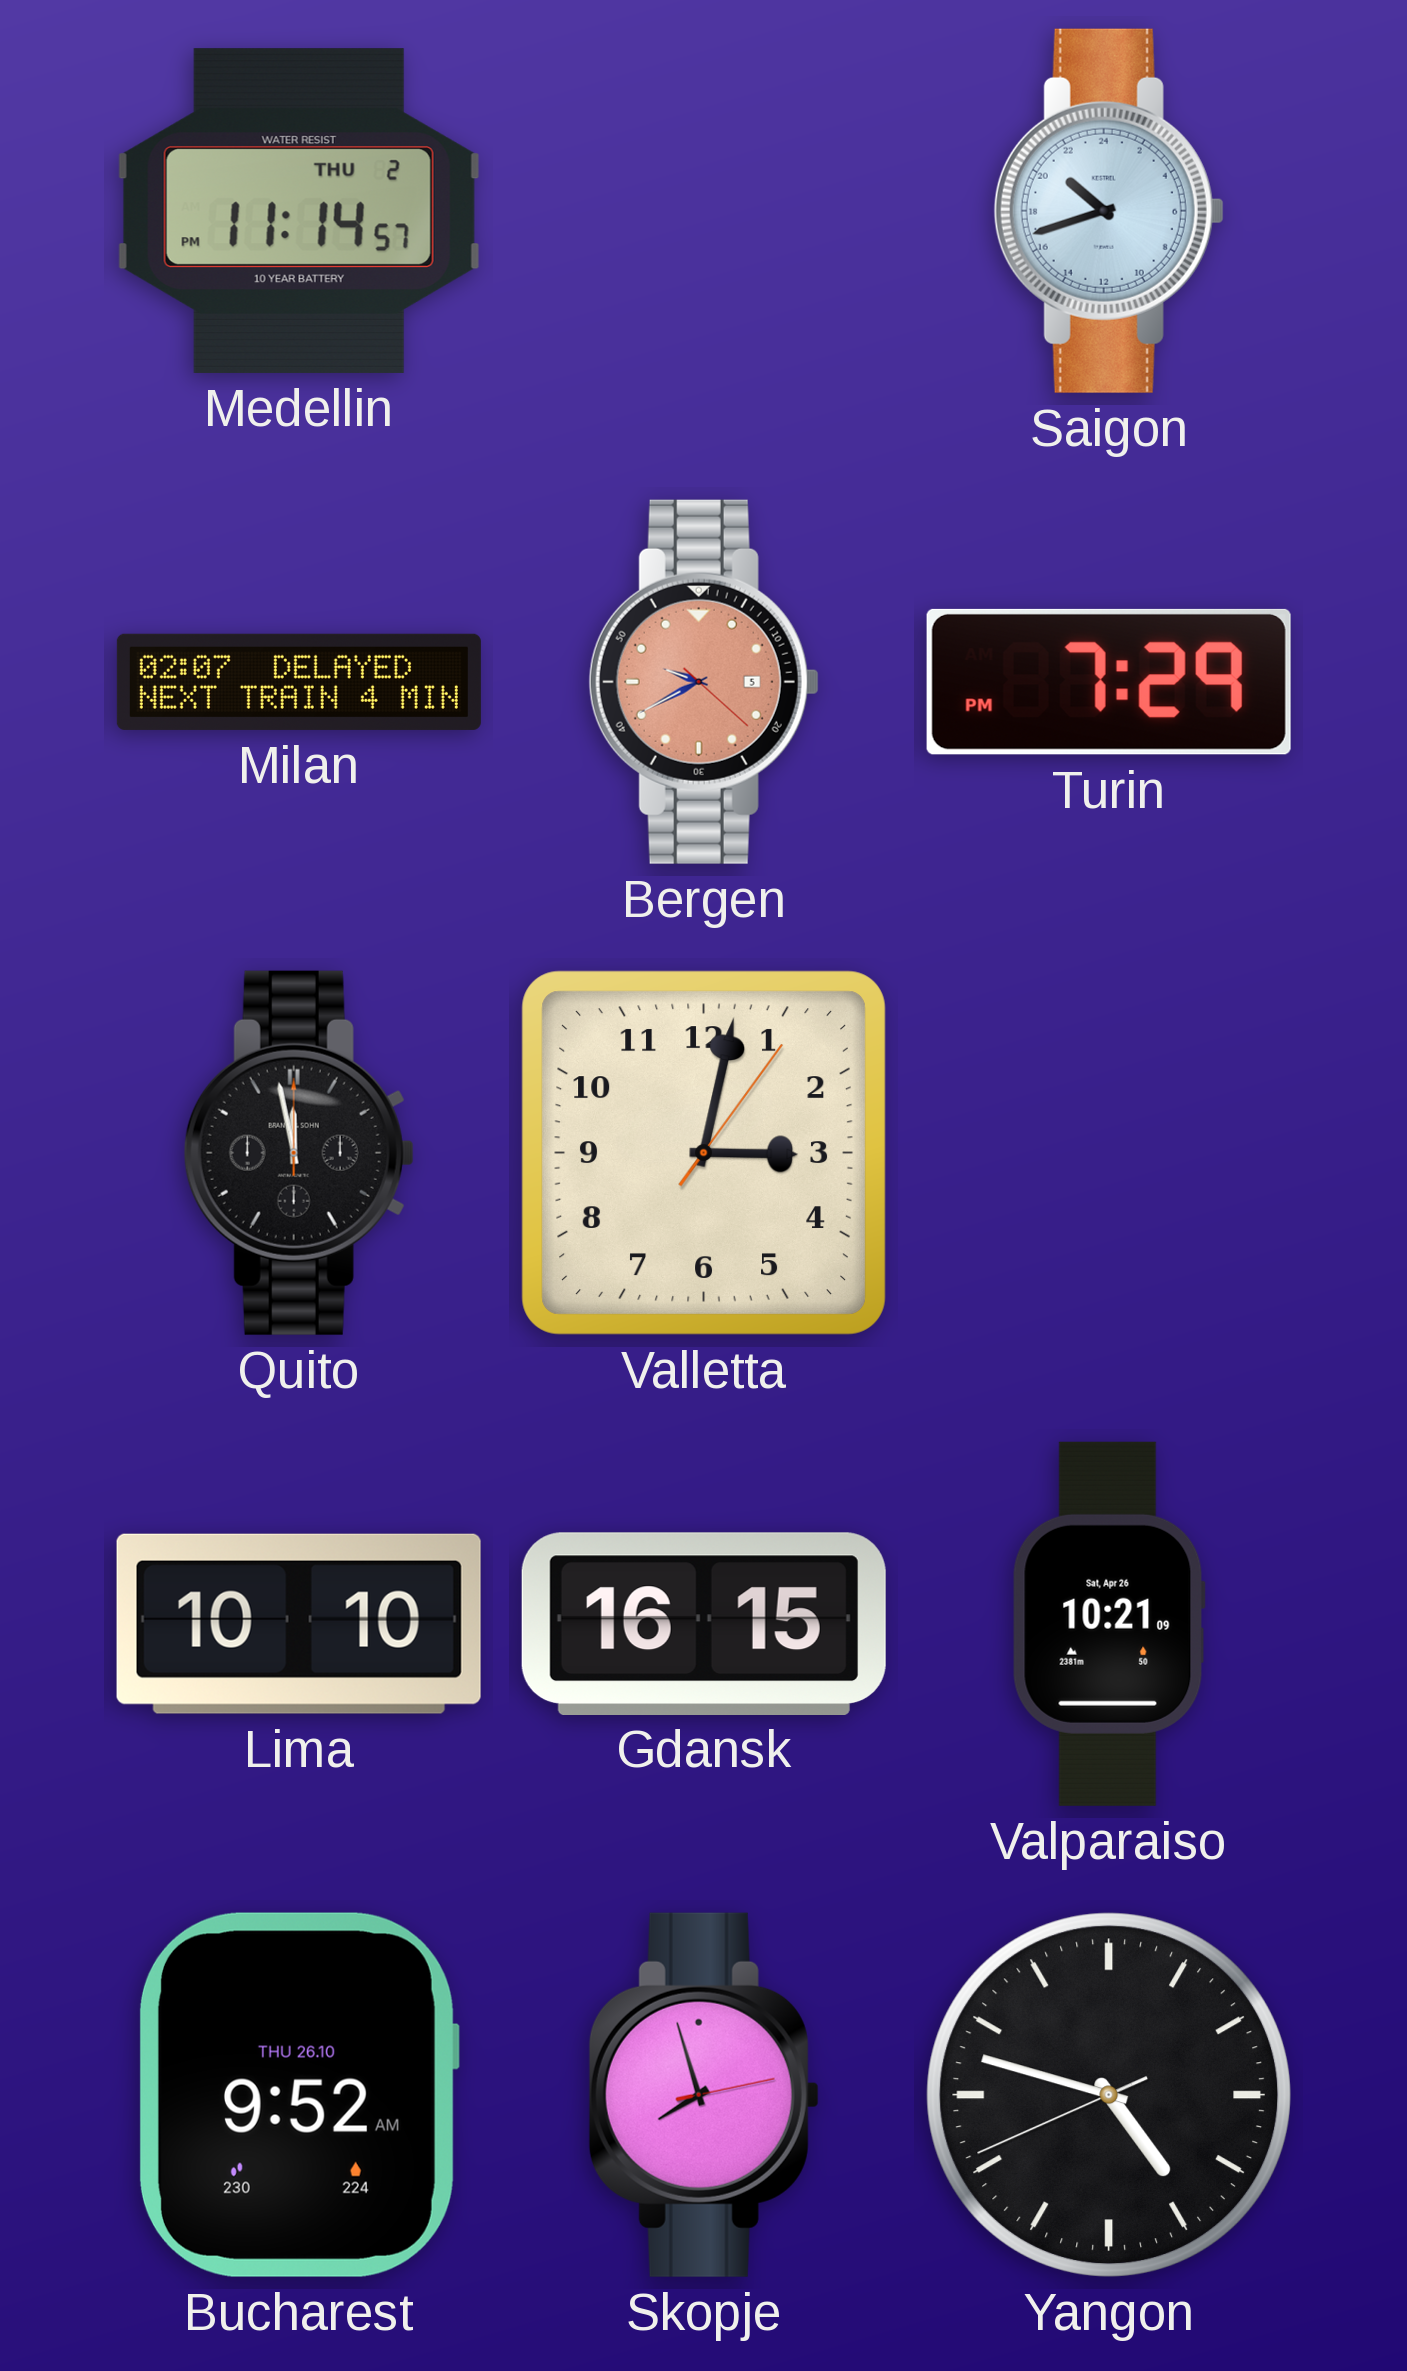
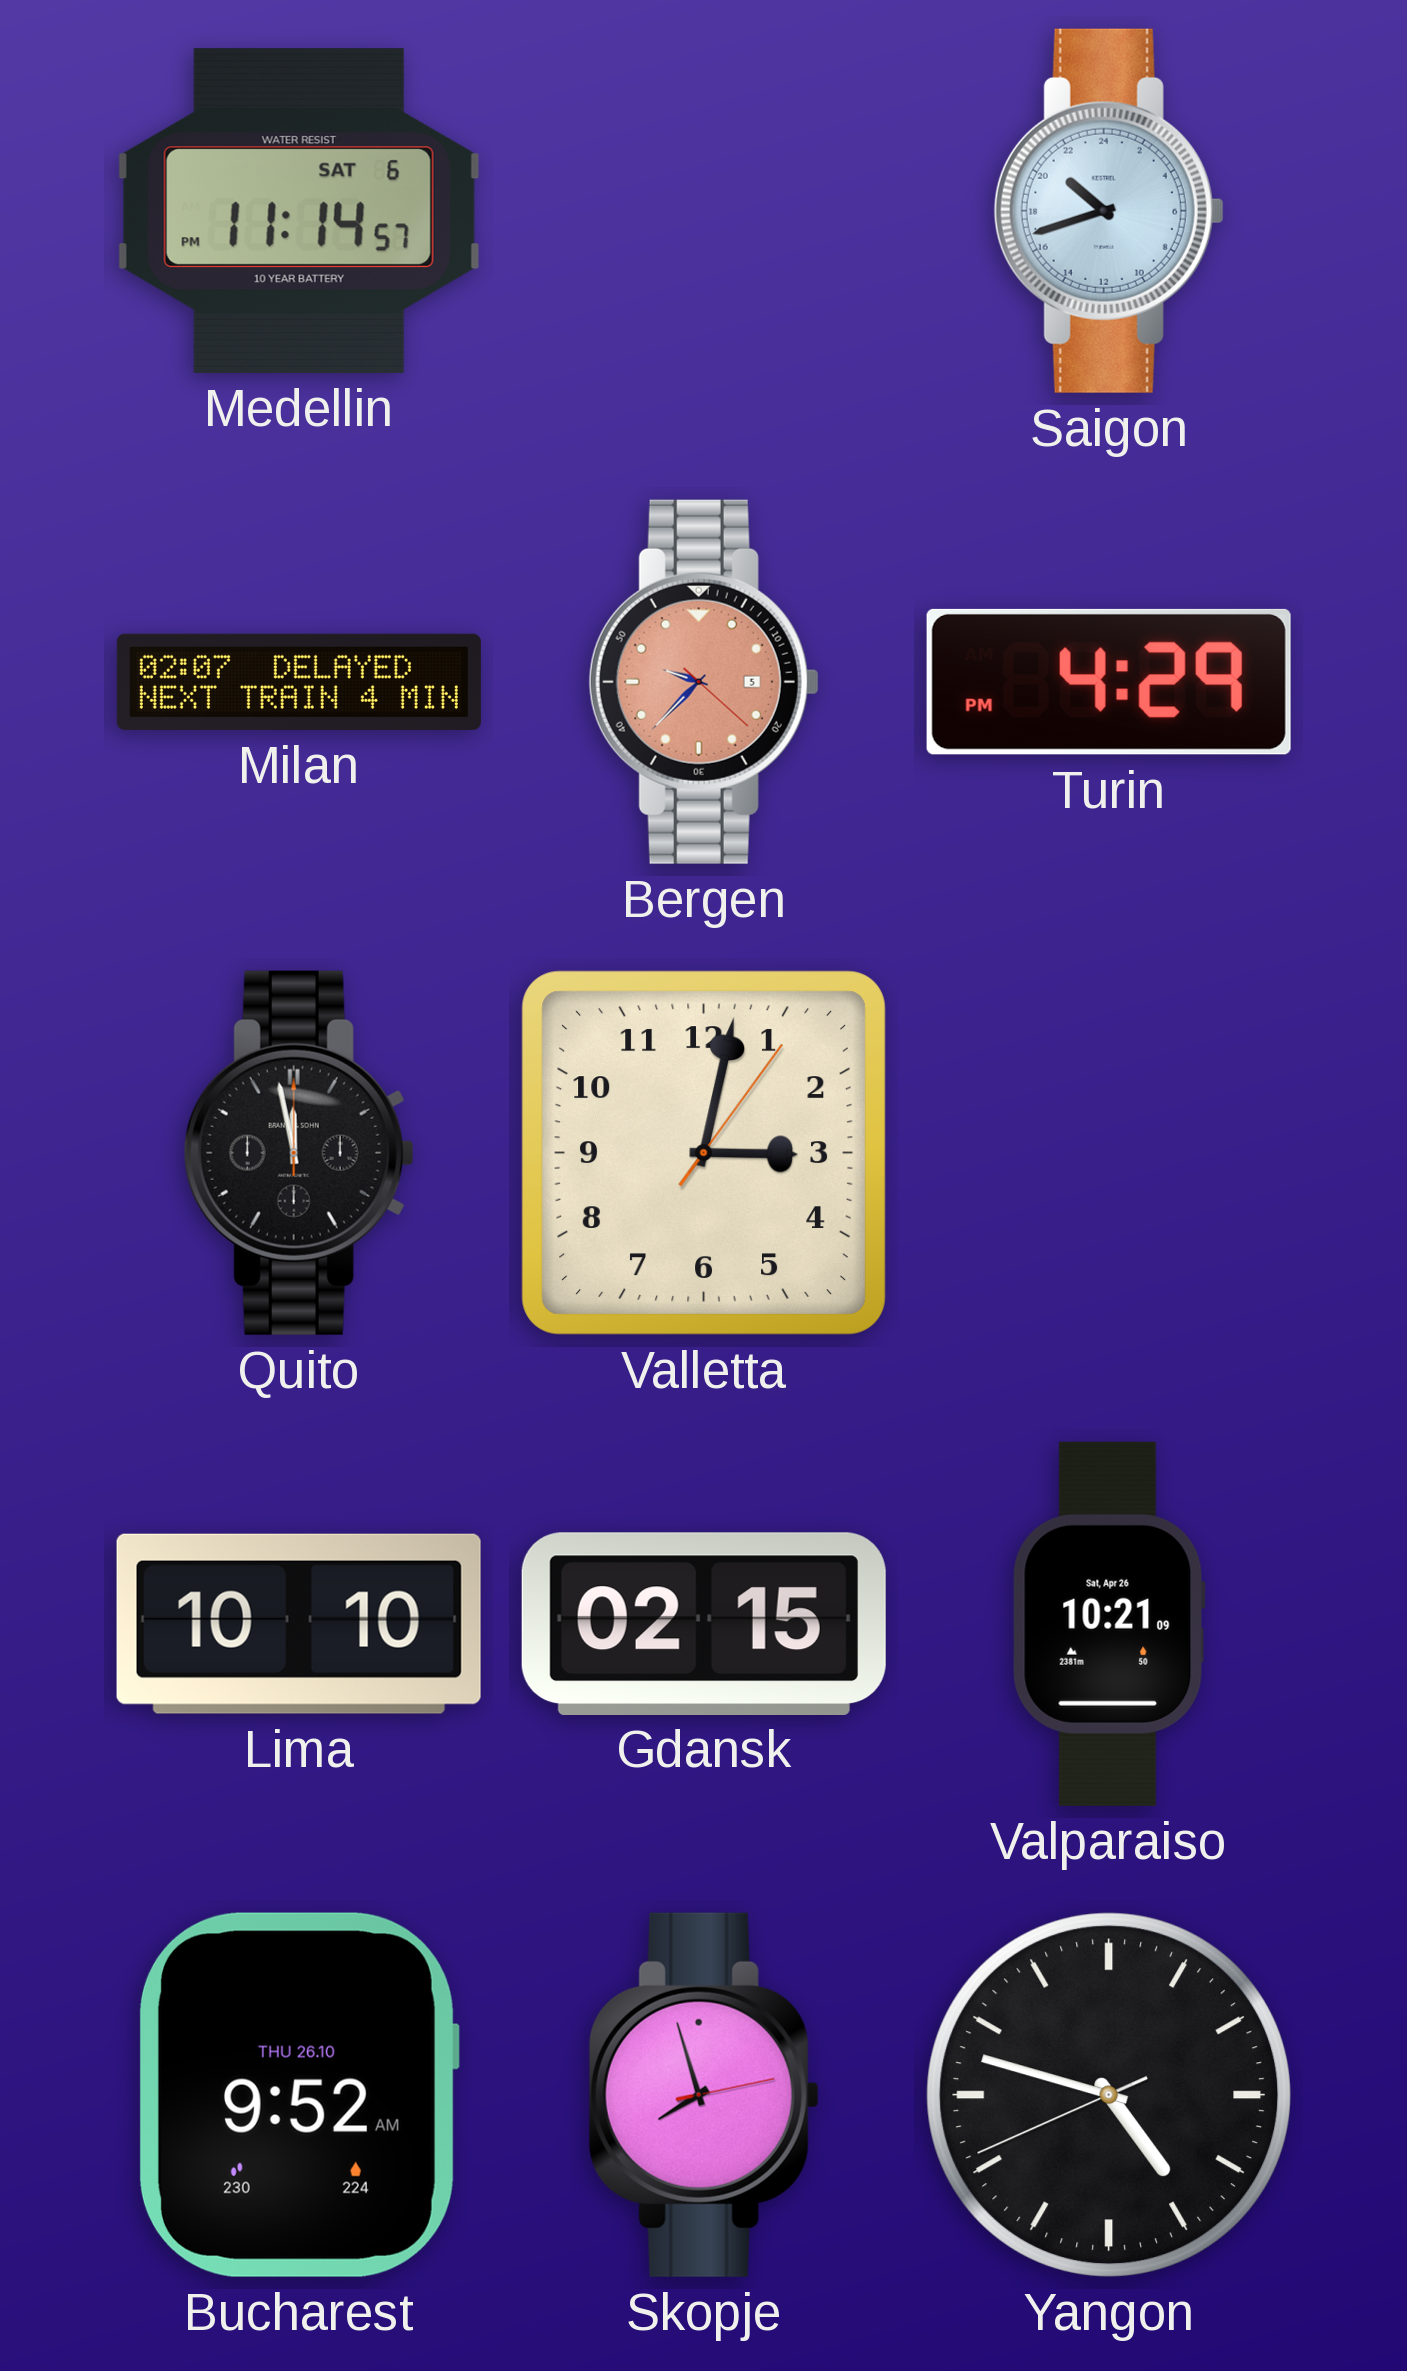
Medellin date: THU 2 -> SAT 6 (299, 211)
Bergen: 9:40 -> 9:37 (704, 682)
Turin: 7:29 -> 4:29 (1109, 682)
Gdansk: 16:15 -> 02:15 (704, 1623)
